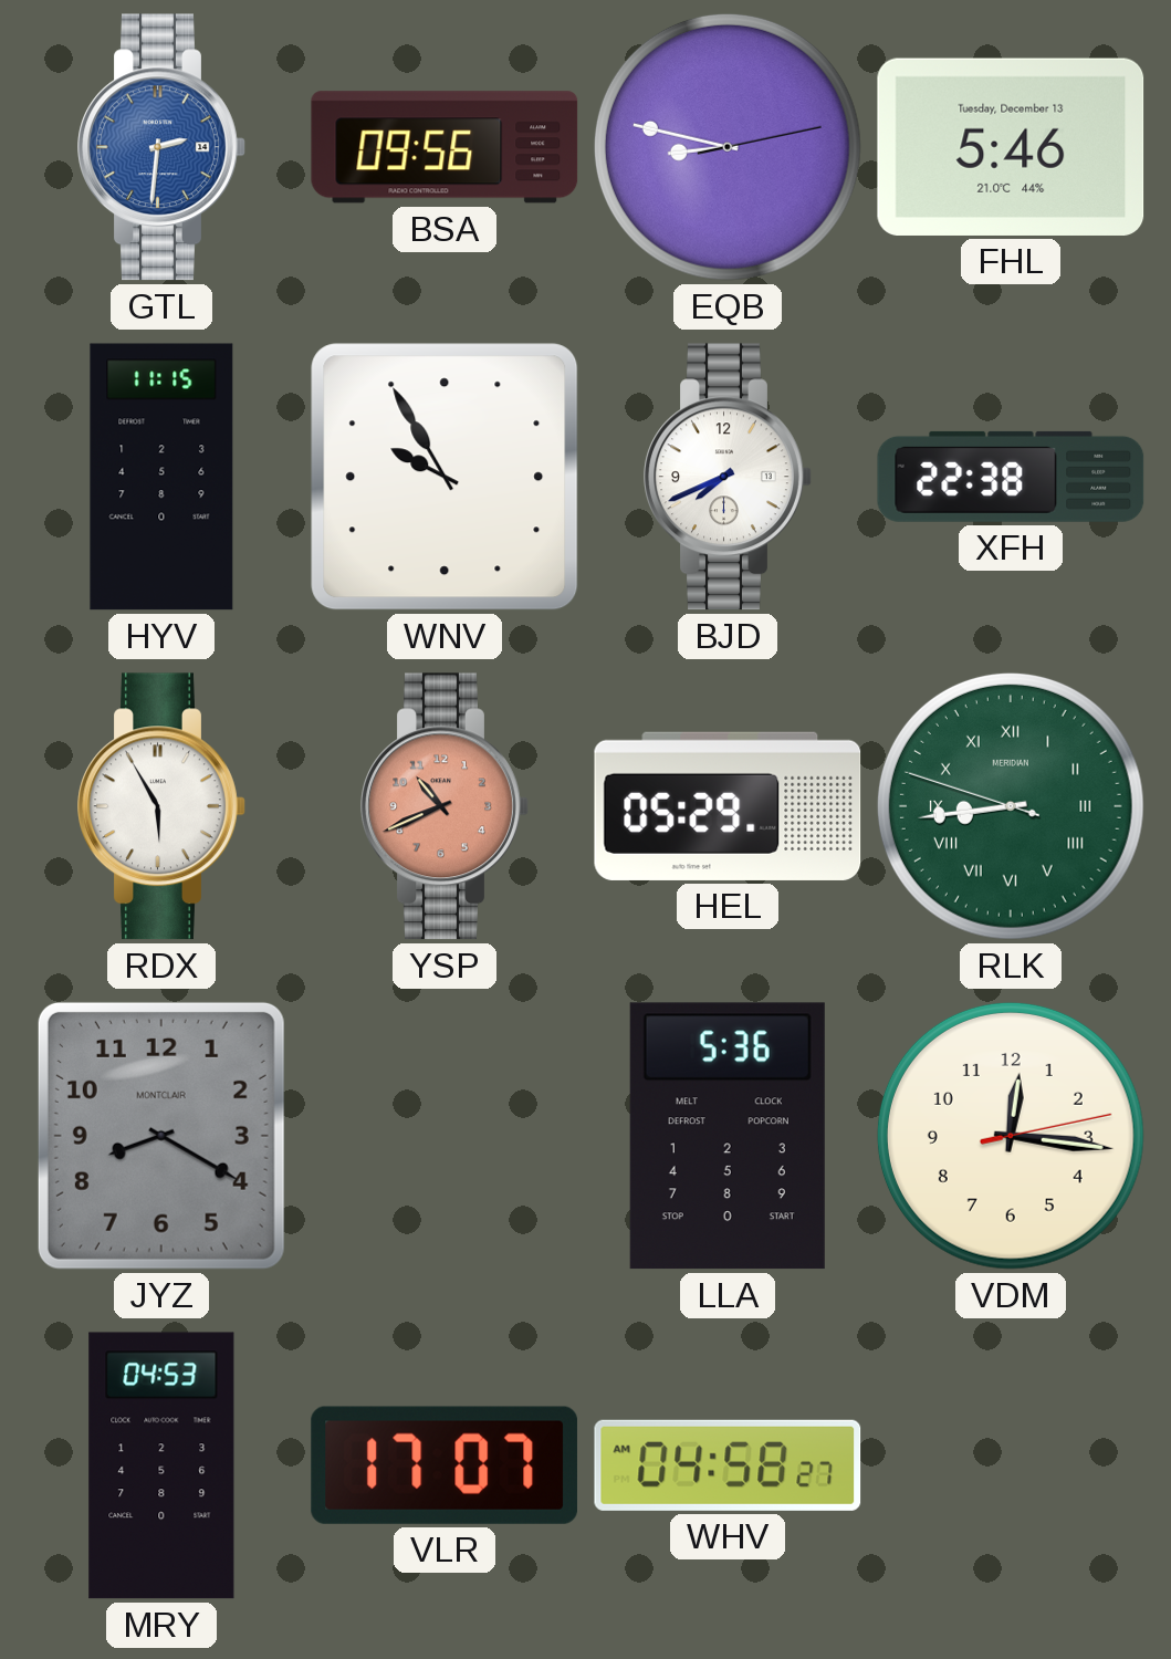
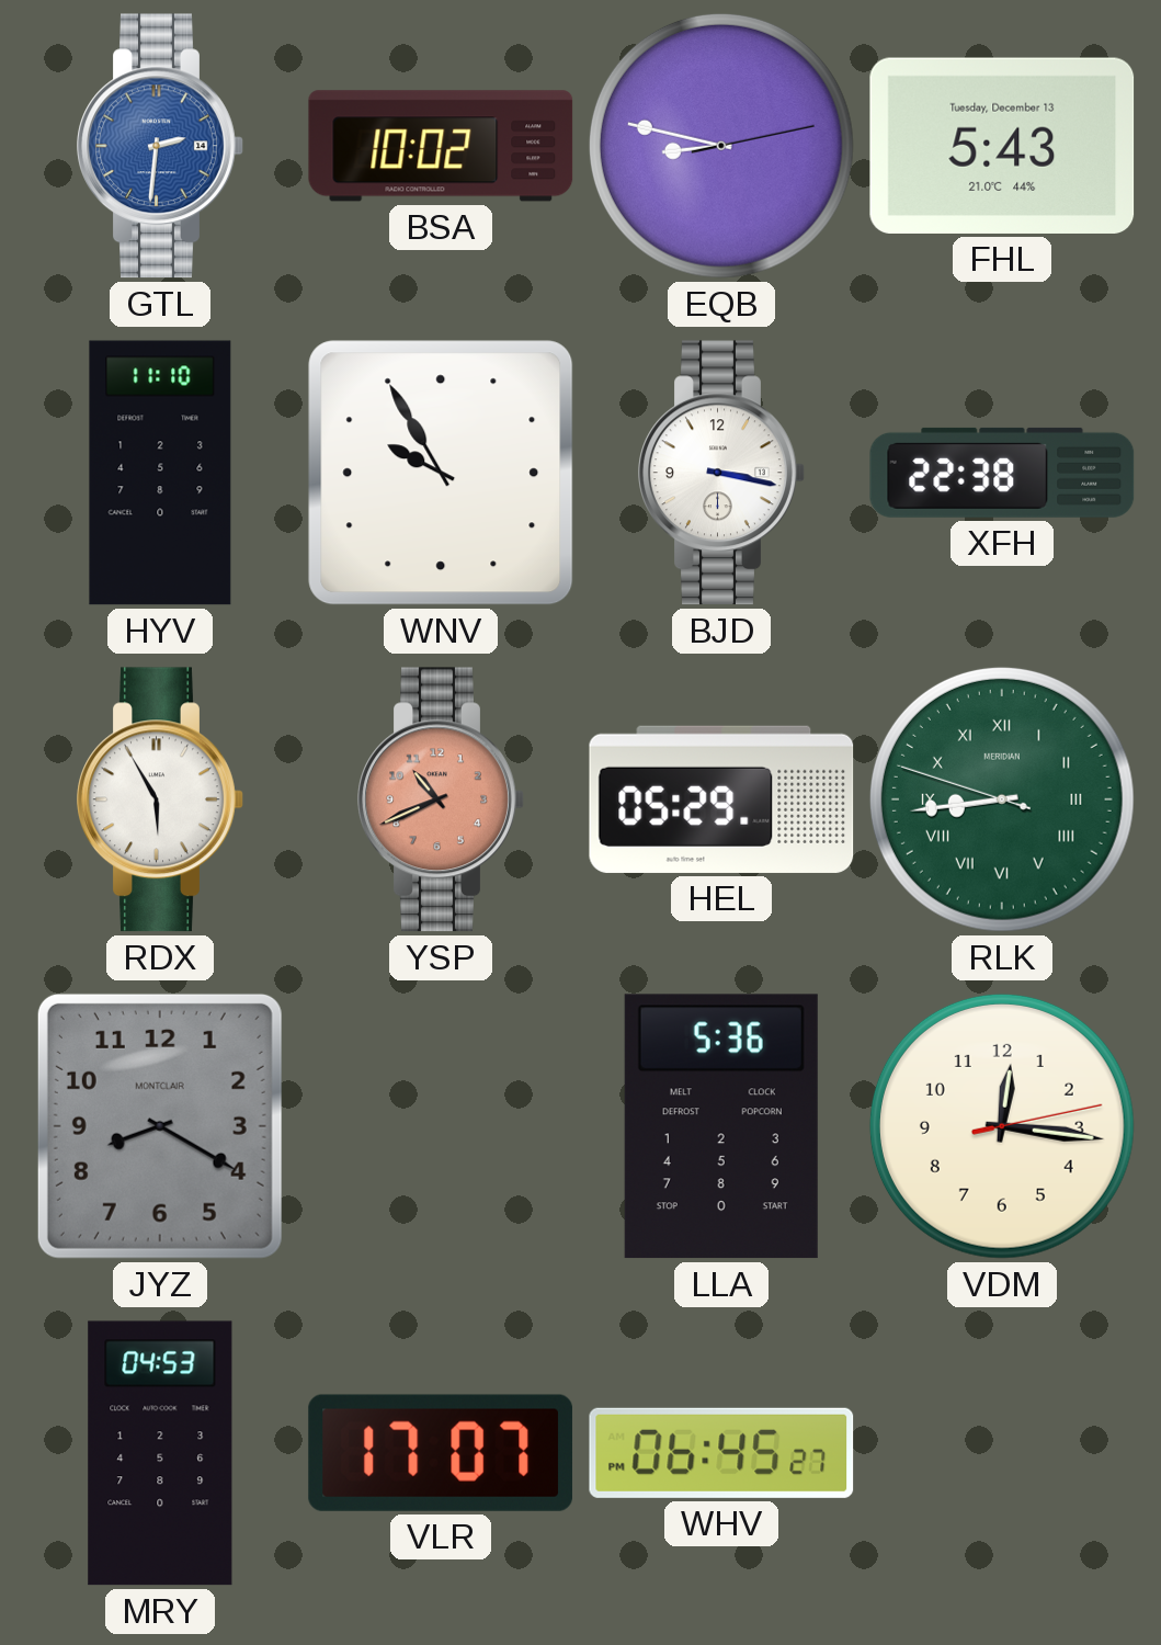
BSA: 09:56 -> 10:02 (441, 146)
FHL: 5:46 -> 5:43 (1002, 146)
HYV: 11:15 -> 11:10 (160, 473)
BJD: 7:41 -> 3:17 (721, 473)
WHV: 04:58 -> 06:45 (721, 1453)
